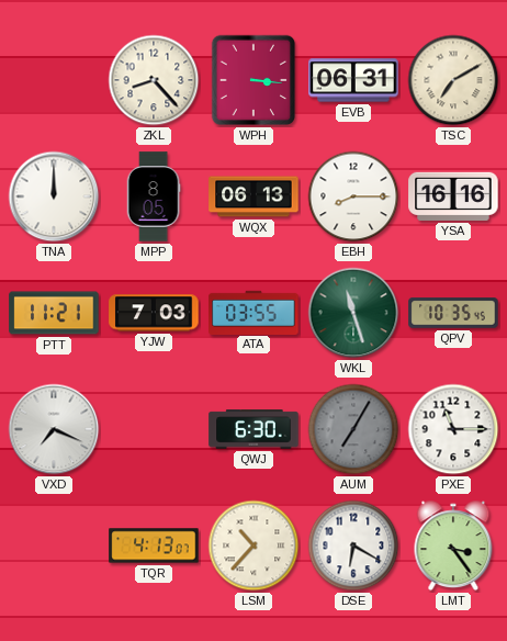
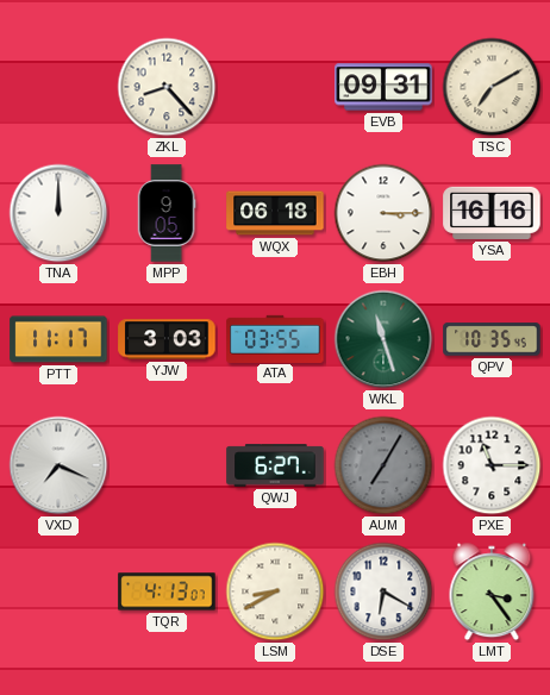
WPH: 3:16 -> none (253, 80)
EVB: 06:31 -> 09:31 (383, 87)
MPP: 8:05 -> 9:05 (167, 213)
WQX: 06:13 -> 06:18 (275, 213)
EBH: 8:15 -> 3:15 (383, 213)
PTT: 11:21 -> 11:17 (58, 339)
YJW: 7:03 -> 3:03 (167, 339)
QWJ: 6:30 -> 6:27 (275, 465)
LSM: 10:37 -> 8:40 (275, 591)
